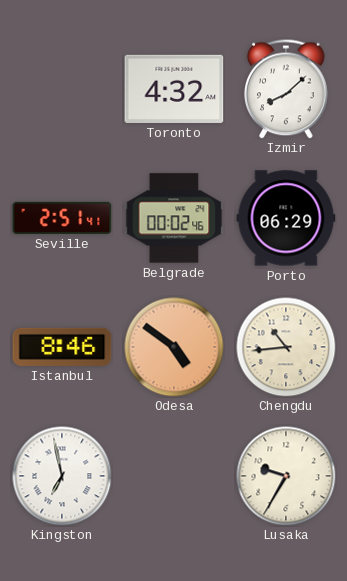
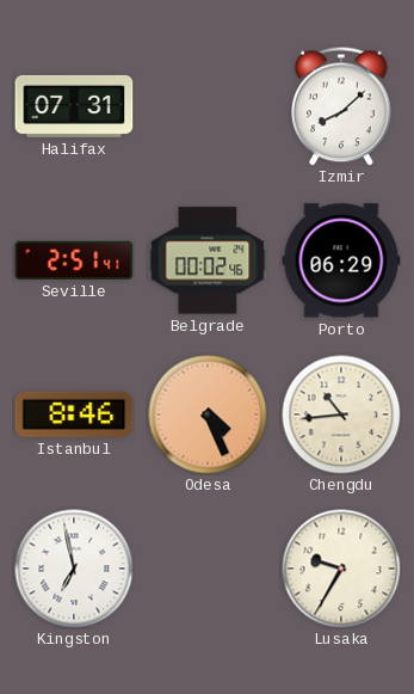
Halifax: none -> 07:31 (74, 106)
Toronto: 4:32 -> none (174, 89)
Odesa: 4:51 -> 4:26 (208, 414)
